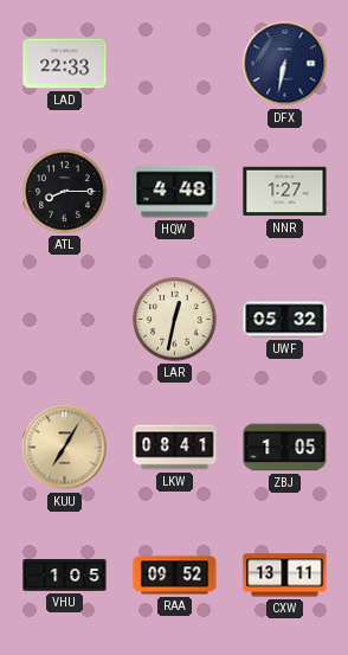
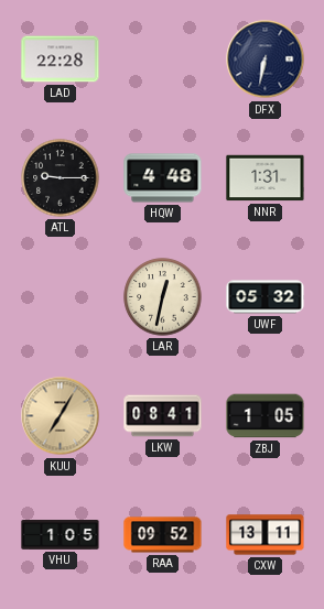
LAD: 22:33 -> 22:28 (61, 59)
ATL: 8:15 -> 9:15 (61, 178)
NNR: 1:27 -> 1:31 (266, 178)
